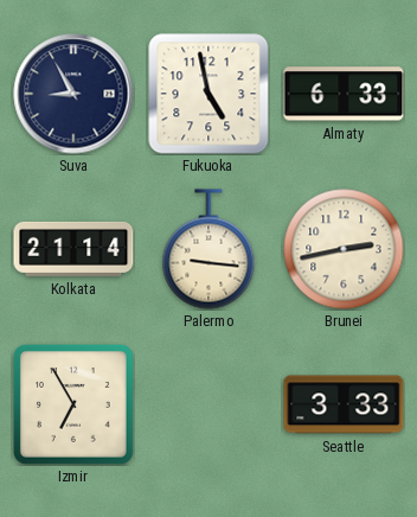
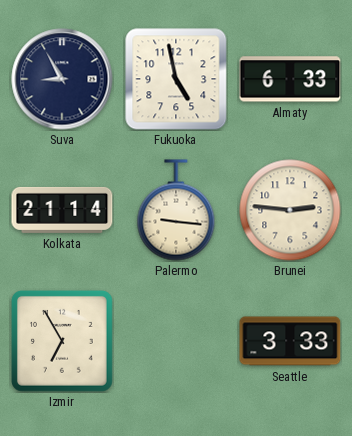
Brunei: 2:43 -> 2:46 (290, 210)
